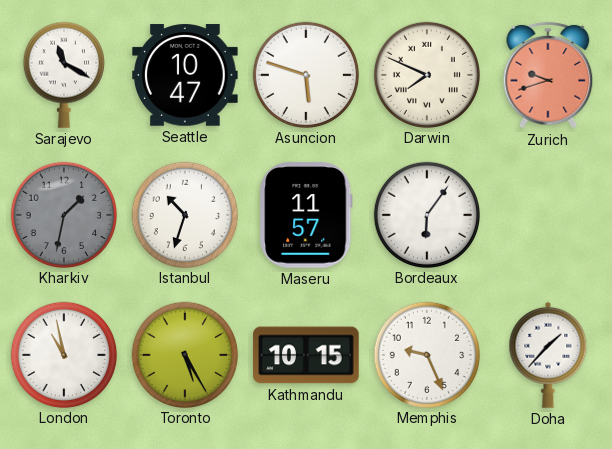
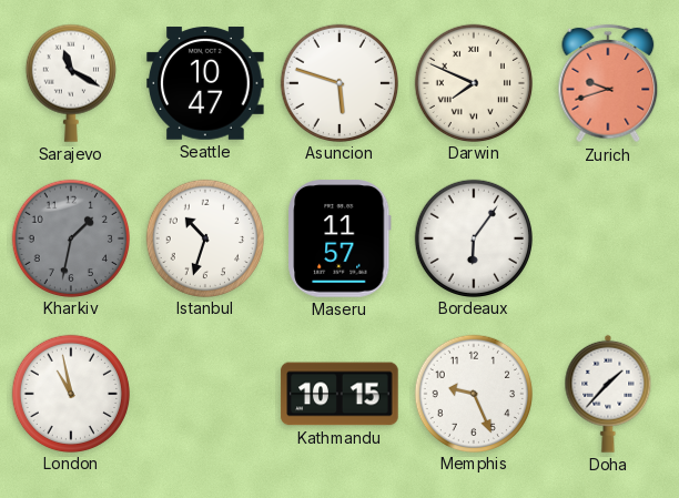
Toronto: 5:25 -> none (184, 354)
